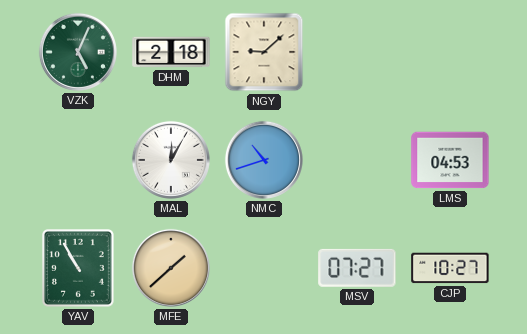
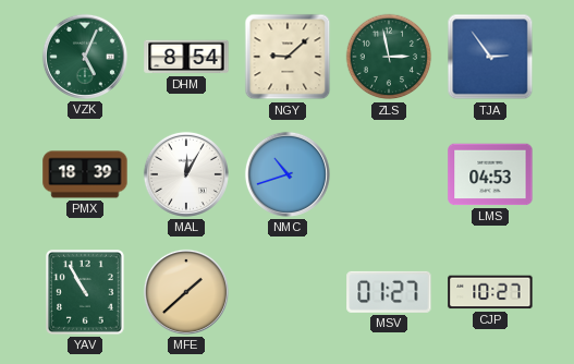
DHM: 2:18 -> 8:54 (186, 57)
ZLS: none -> 2:58 (389, 57)
TJA: none -> 2:54 (490, 57)
PMX: none -> 18:39 (85, 174)
MSV: 07:27 -> 01:27 (389, 292)
